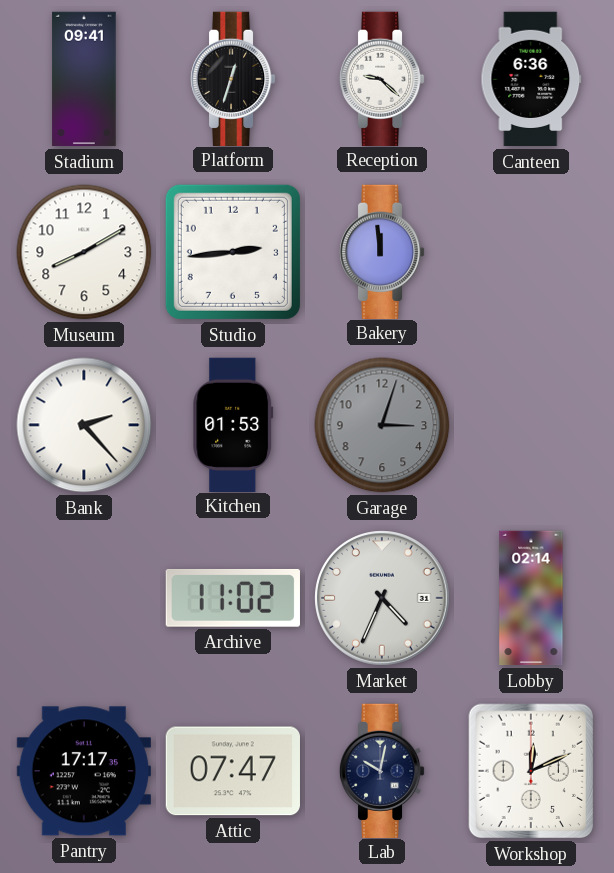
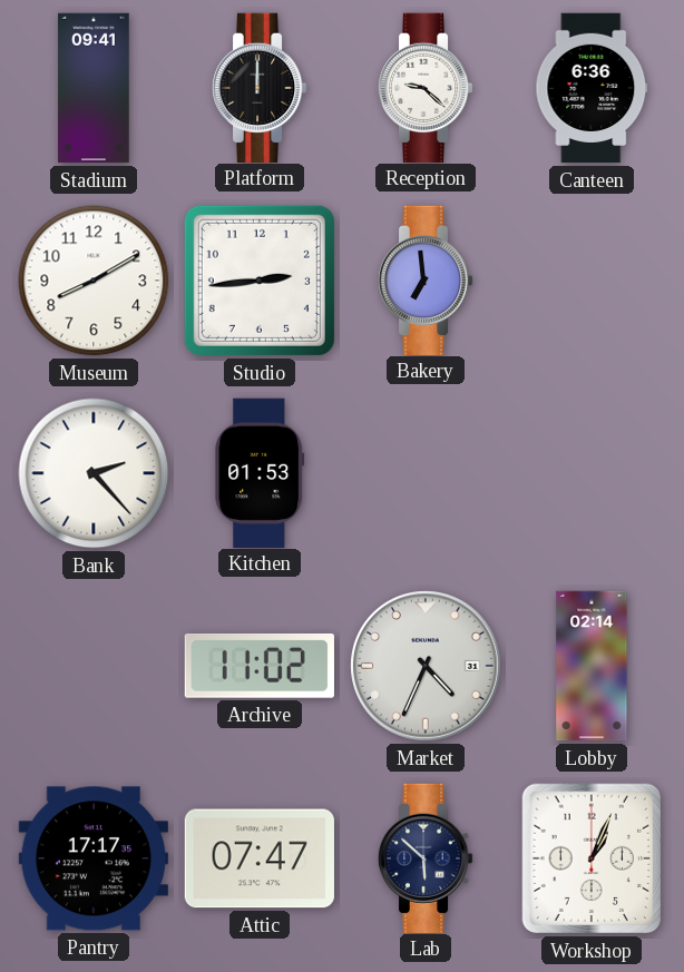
Platform: 12:33 -> 12:00 (260, 87)
Bakery: 11:59 -> 6:59 (426, 279)
Garage: 3:03 -> none (382, 425)
Lab: 10:02 -> 5:52 (426, 857)
Workshop: 12:11 -> 1:04 (592, 858)
